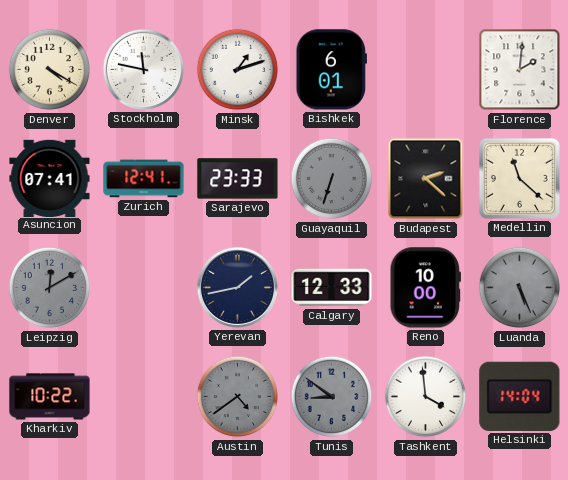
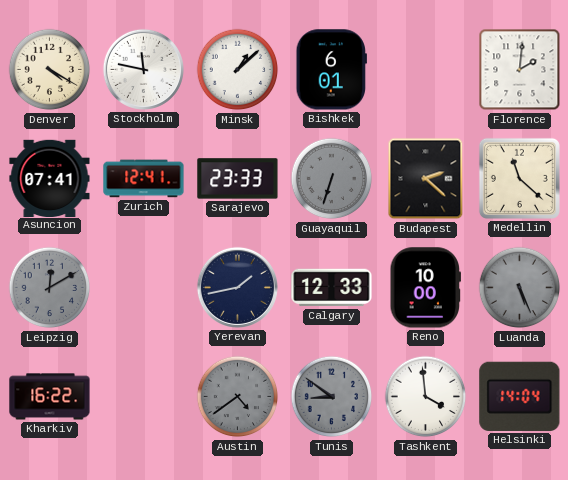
Minsk: 1:12 -> 1:08 (238, 70)
Kharkiv: 10:22 -> 16:22 (50, 397)
